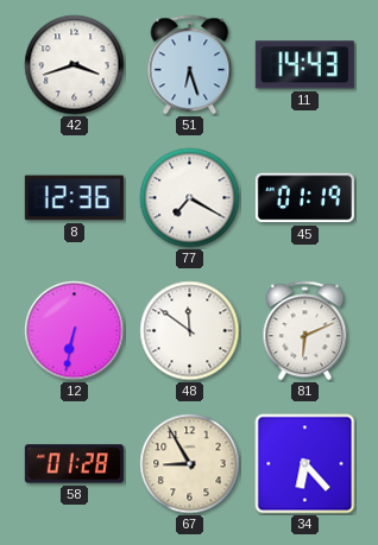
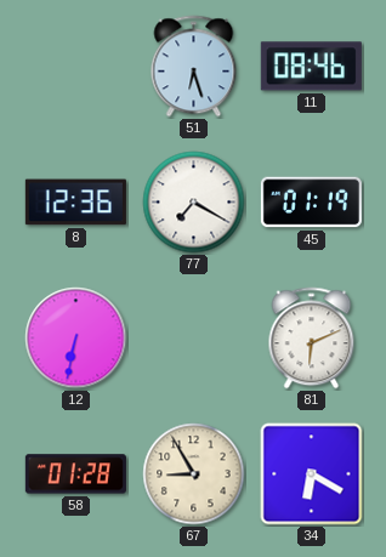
42: 3:42 -> none (75, 65)
11: 14:43 -> 08:46 (311, 67)
48: 11:51 -> none (190, 331)
34: 6:23 -> 6:20 (312, 474)
